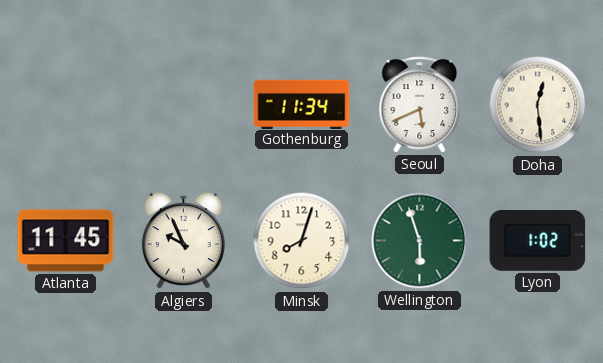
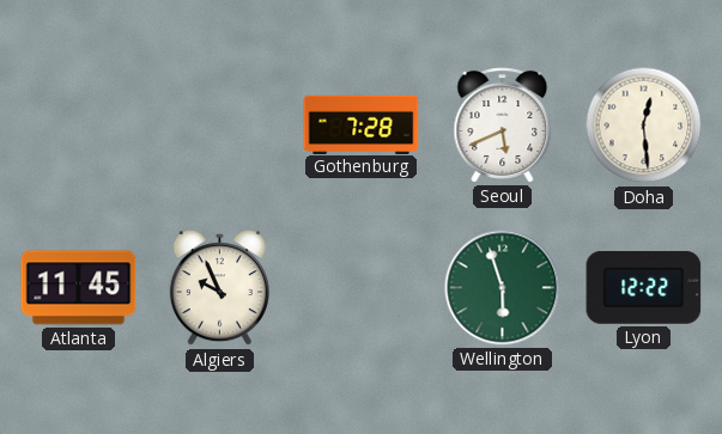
Gothenburg: 11:34 -> 7:28 (362, 124)
Minsk: 8:03 -> none (302, 241)
Lyon: 1:02 -> 12:22 (644, 288)
